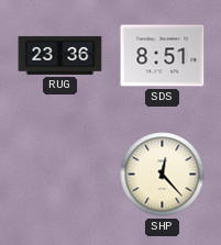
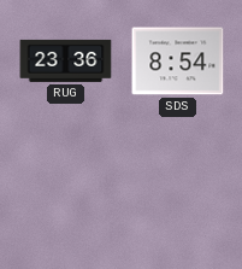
SDS: 8:51 -> 8:54 (178, 62)
SHP: 12:23 -> none (163, 175)
